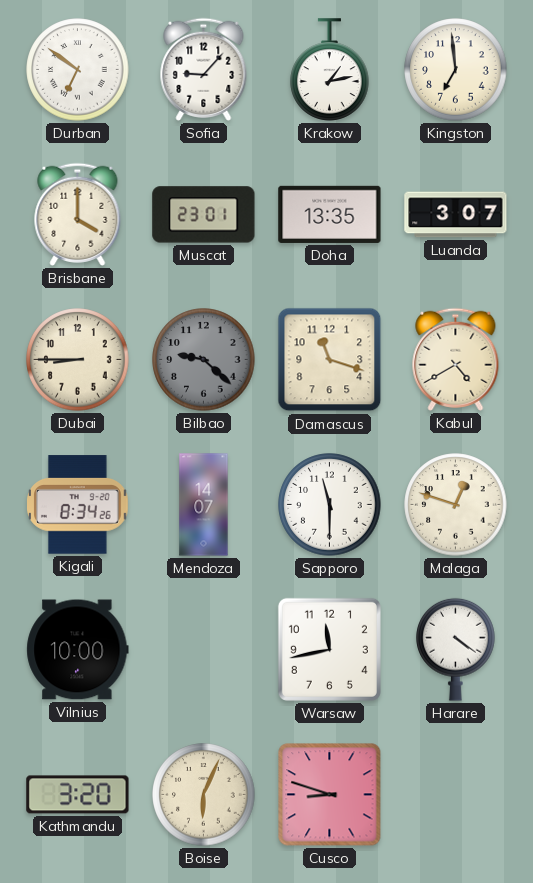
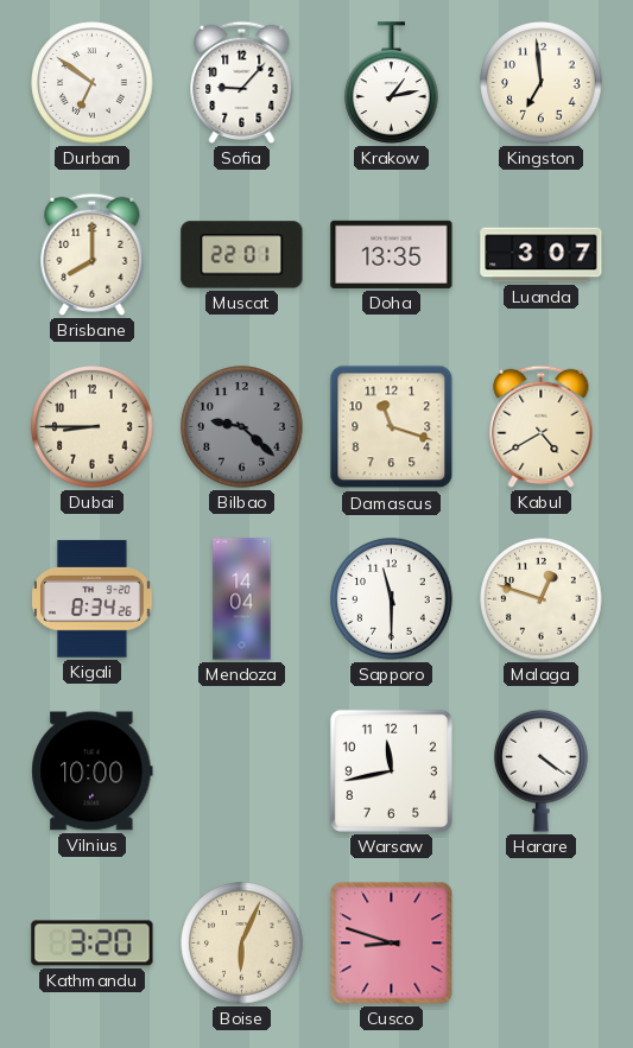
Brisbane: 4:00 -> 8:00 (93, 254)
Muscat: 23:01 -> 22:01 (242, 255)
Mendoza: 14:07 -> 14:04 (242, 599)
